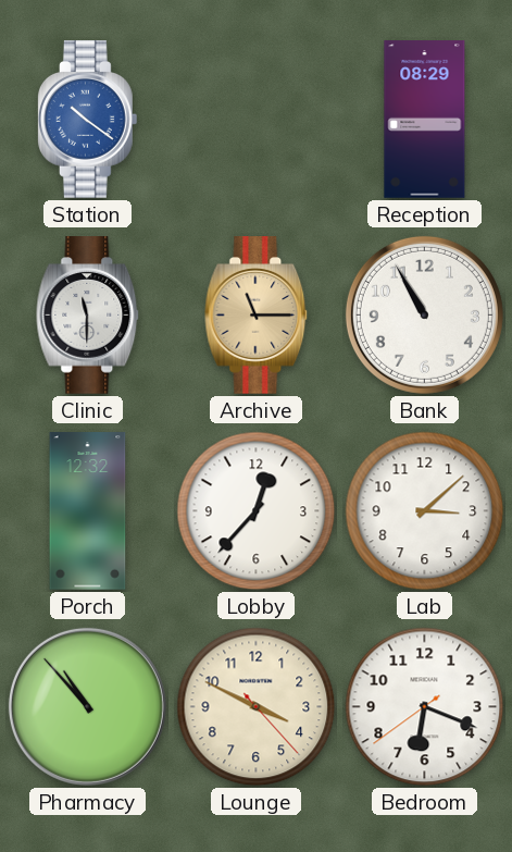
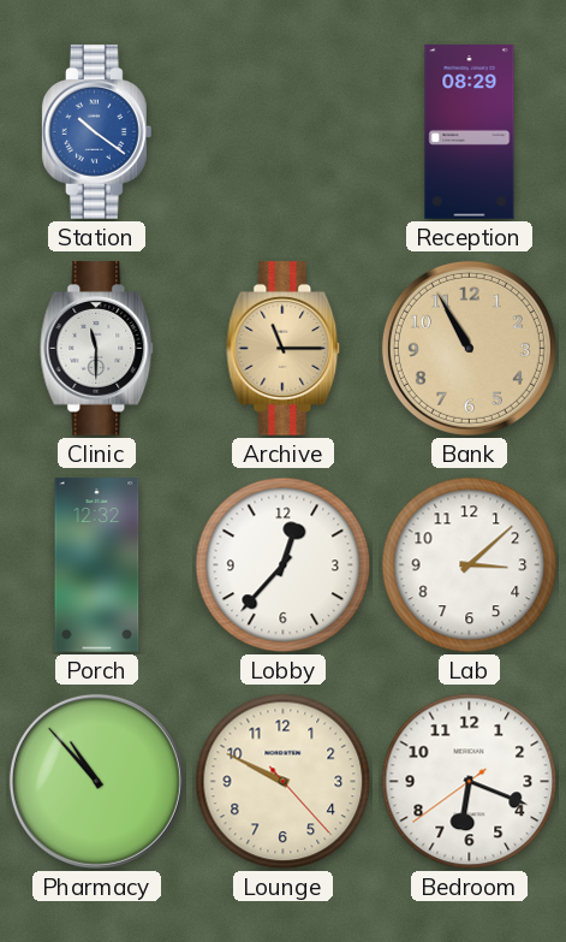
Bank dial: white -> champagne (469, 348)
Lounge: 3:49 -> 9:49 (284, 782)
